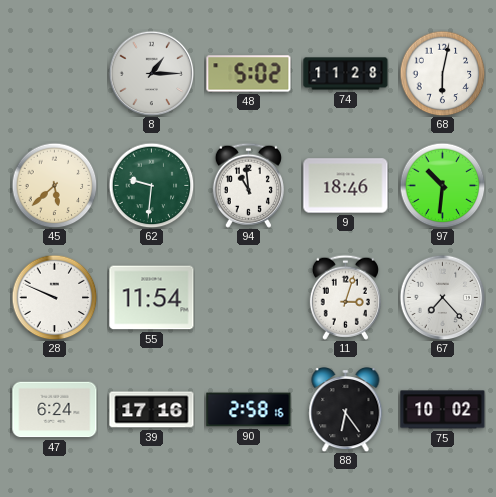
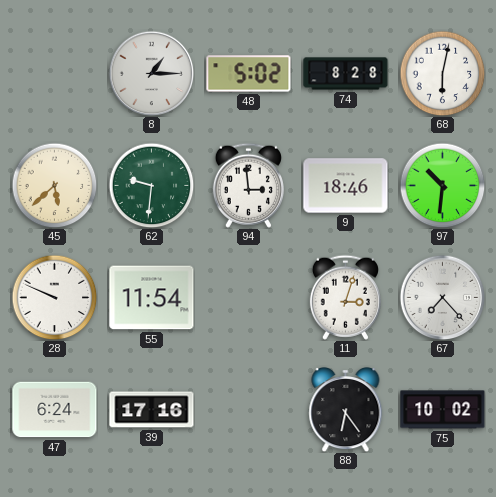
74: 11:28 -> 8:28 (346, 74)
94: 10:59 -> 2:59 (248, 185)
90: 2:58 -> none (249, 410)
